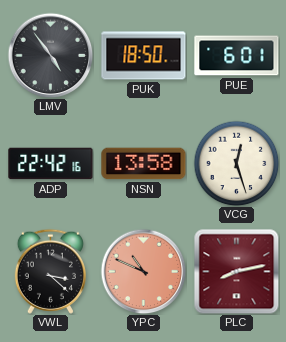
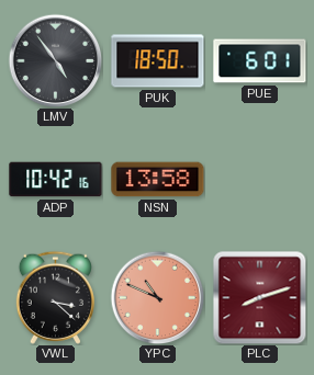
ADP: 22:42 -> 10:42 (56, 180)
VCG: 12:27 -> none (236, 163)
PLC: 8:13 -> 8:12 (259, 297)
